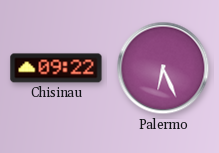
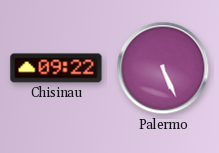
Palermo: 6:26 -> 5:26 (163, 68)
